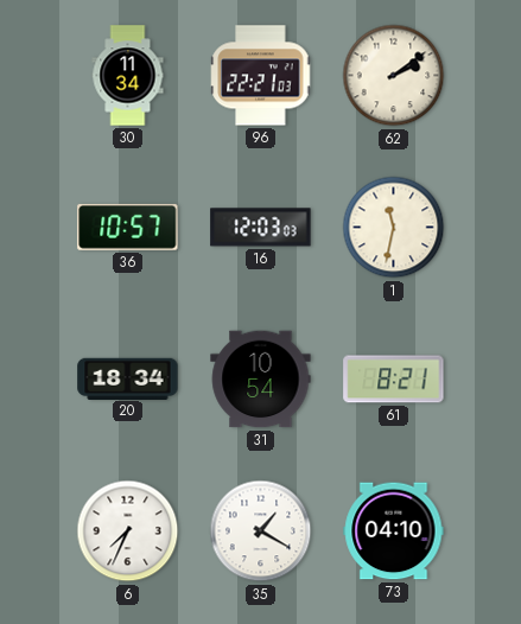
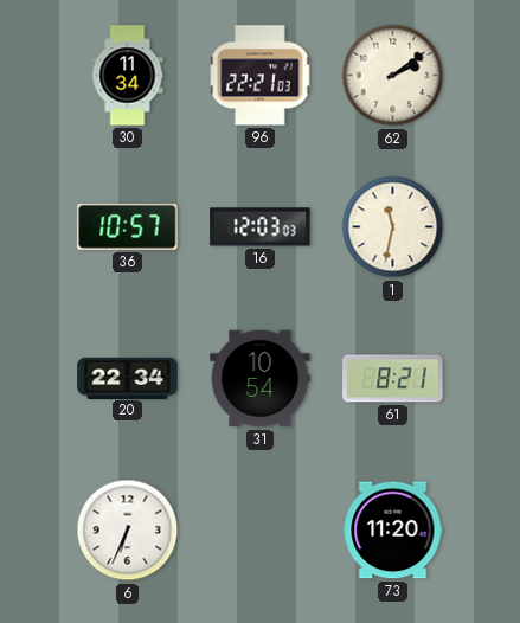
20: 18:34 -> 22:34 (128, 378)
6: 7:34 -> 6:34 (128, 531)
35: 1:20 -> none (261, 531)
73: 04:10 -> 11:20 (393, 531)
